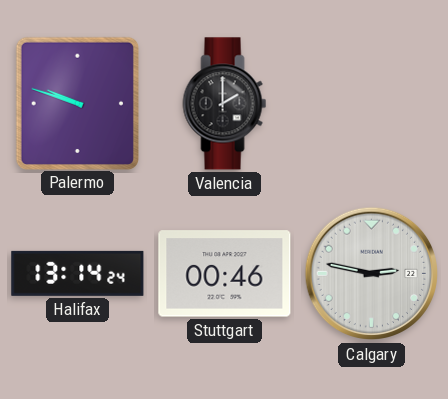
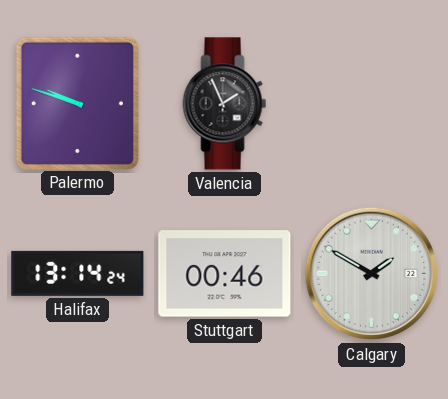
Valencia: 2:00 -> 1:56 (225, 104)
Calgary: 2:47 -> 1:50 (372, 274)
